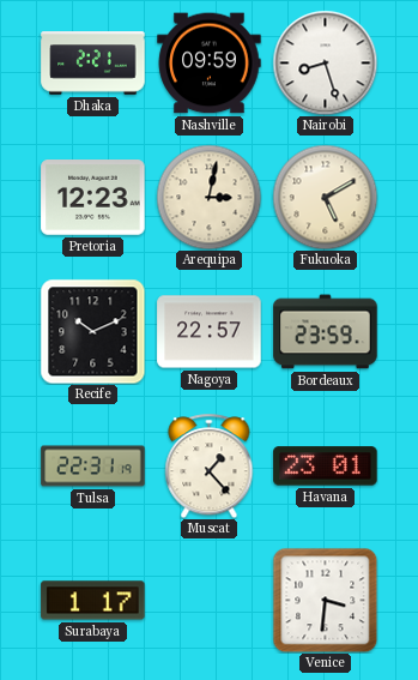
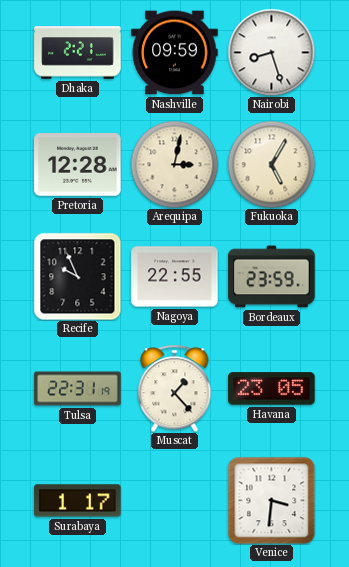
Pretoria: 12:23 -> 12:28 (78, 165)
Fukuoka: 5:10 -> 5:05 (271, 164)
Recife: 10:11 -> 9:56 (77, 276)
Nagoya: 22:57 -> 22:55 (175, 277)
Havana: 23:01 -> 23:05 (272, 389)
